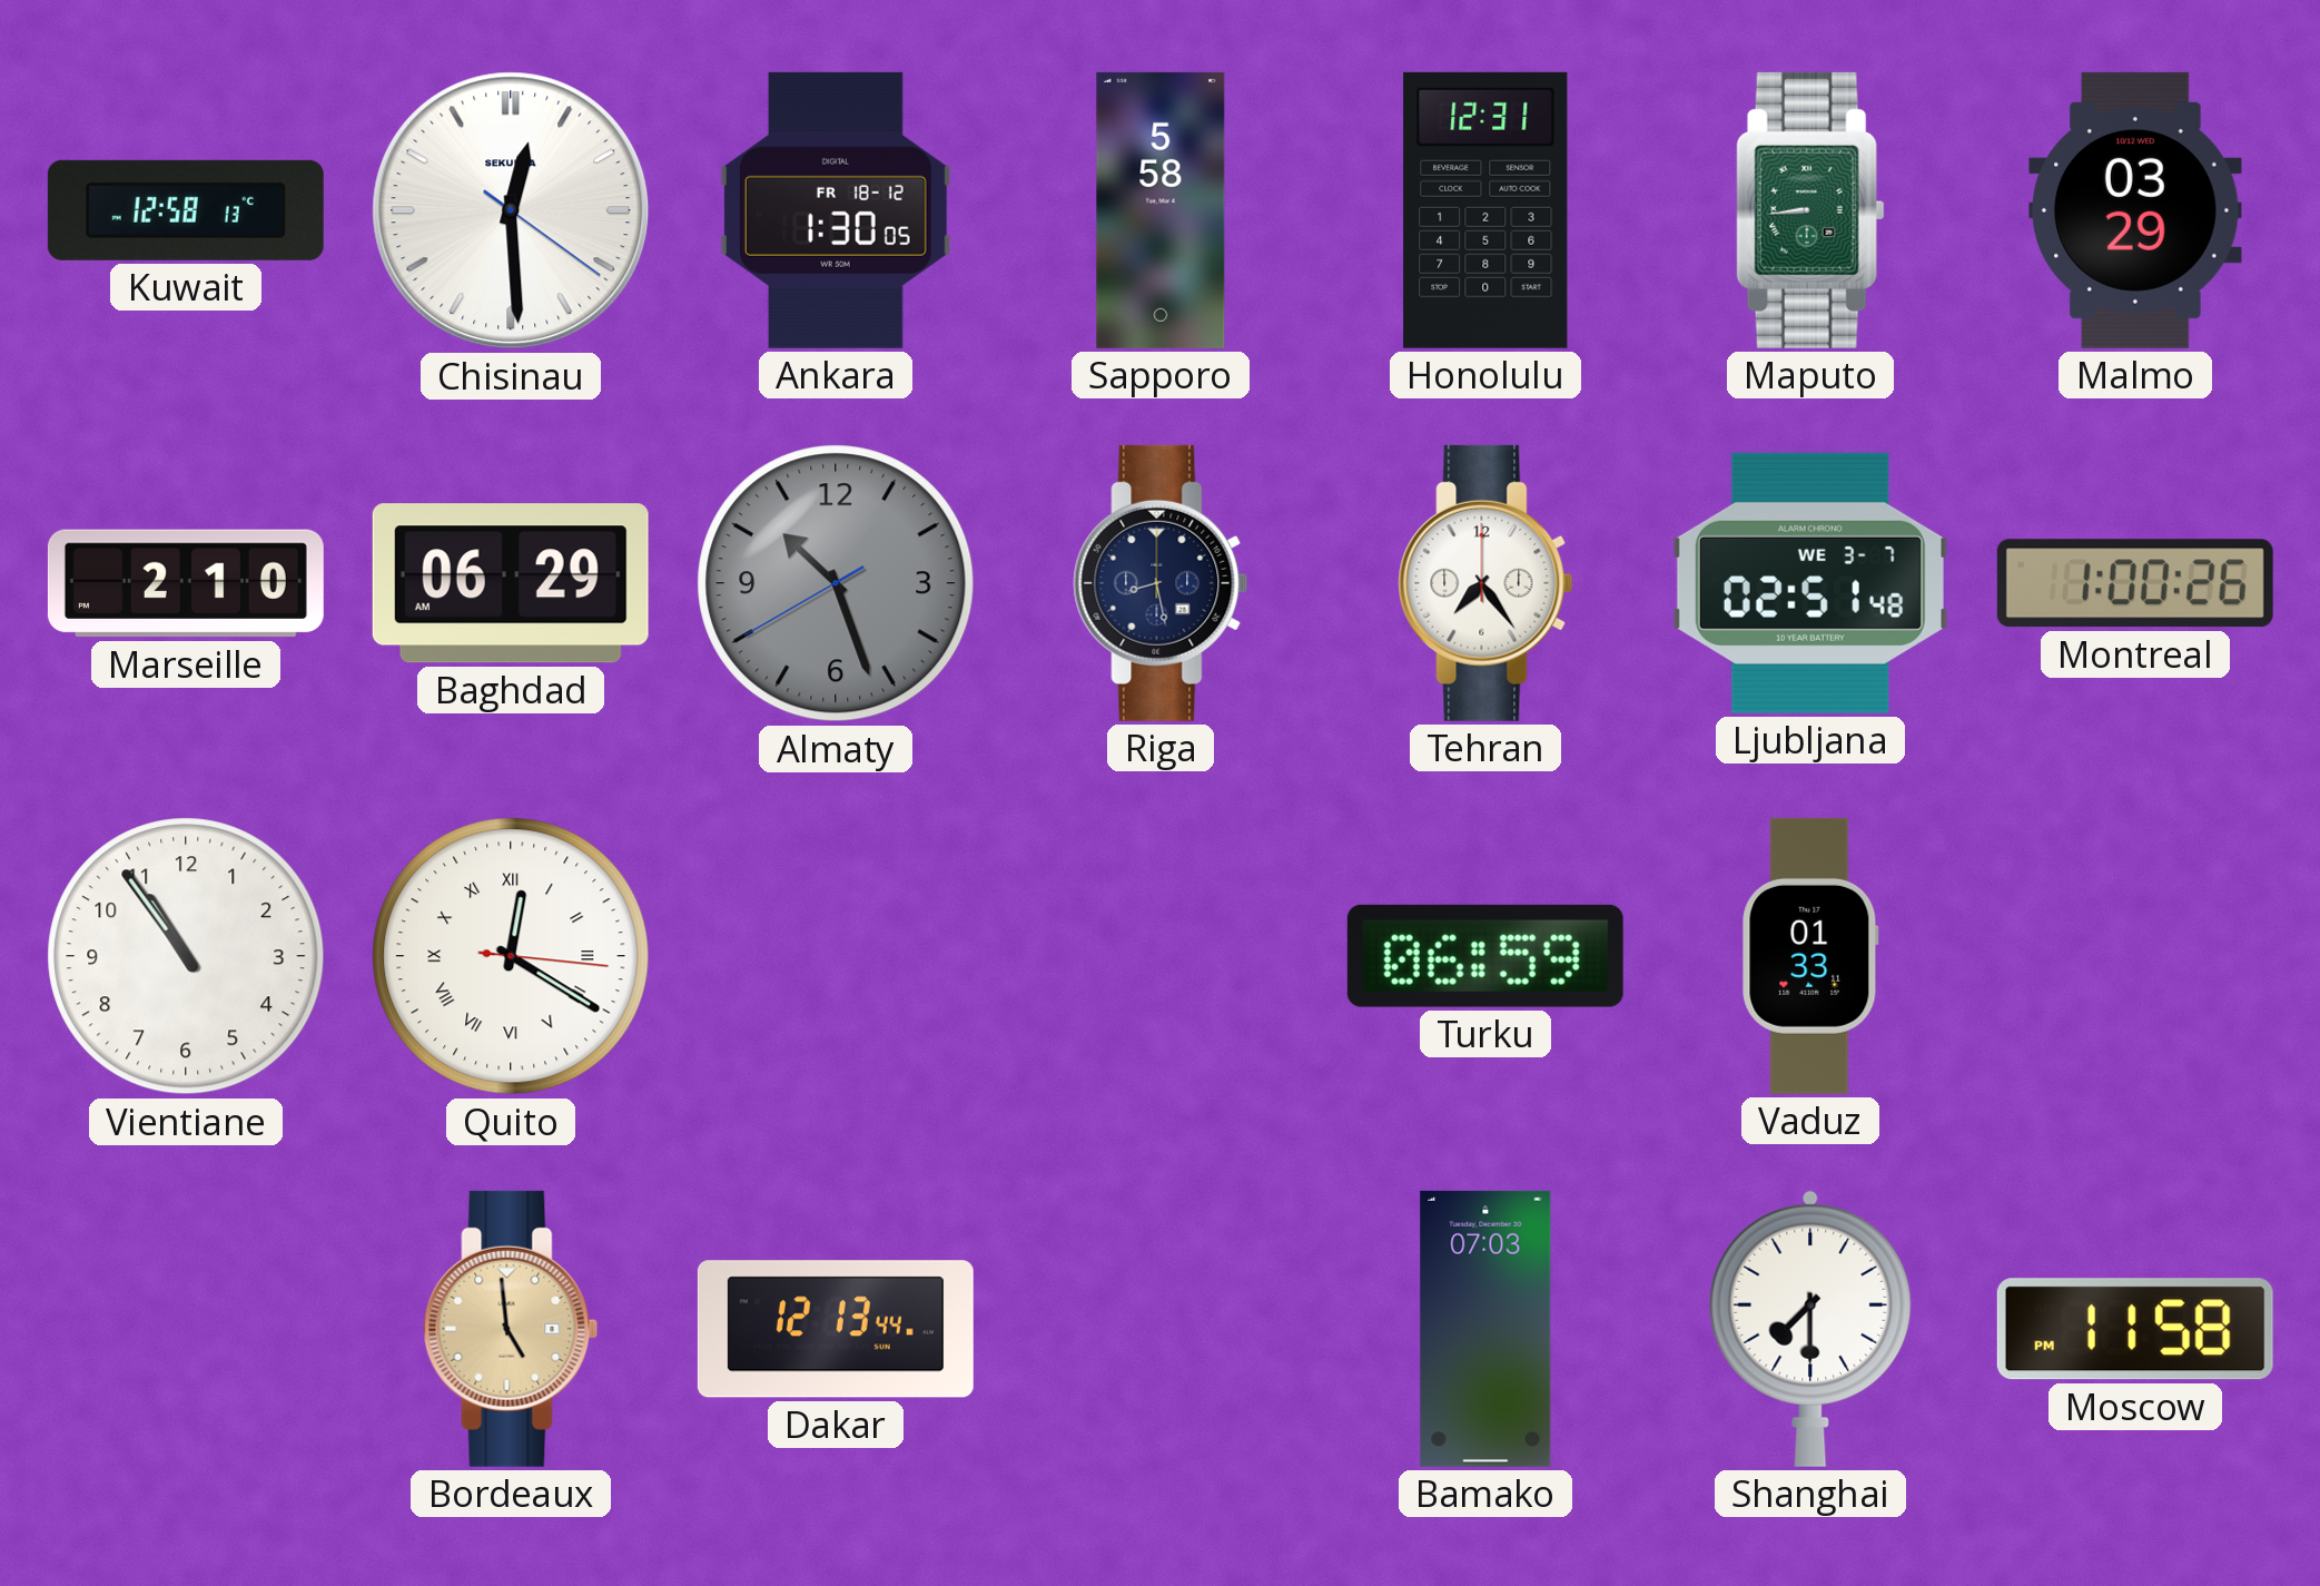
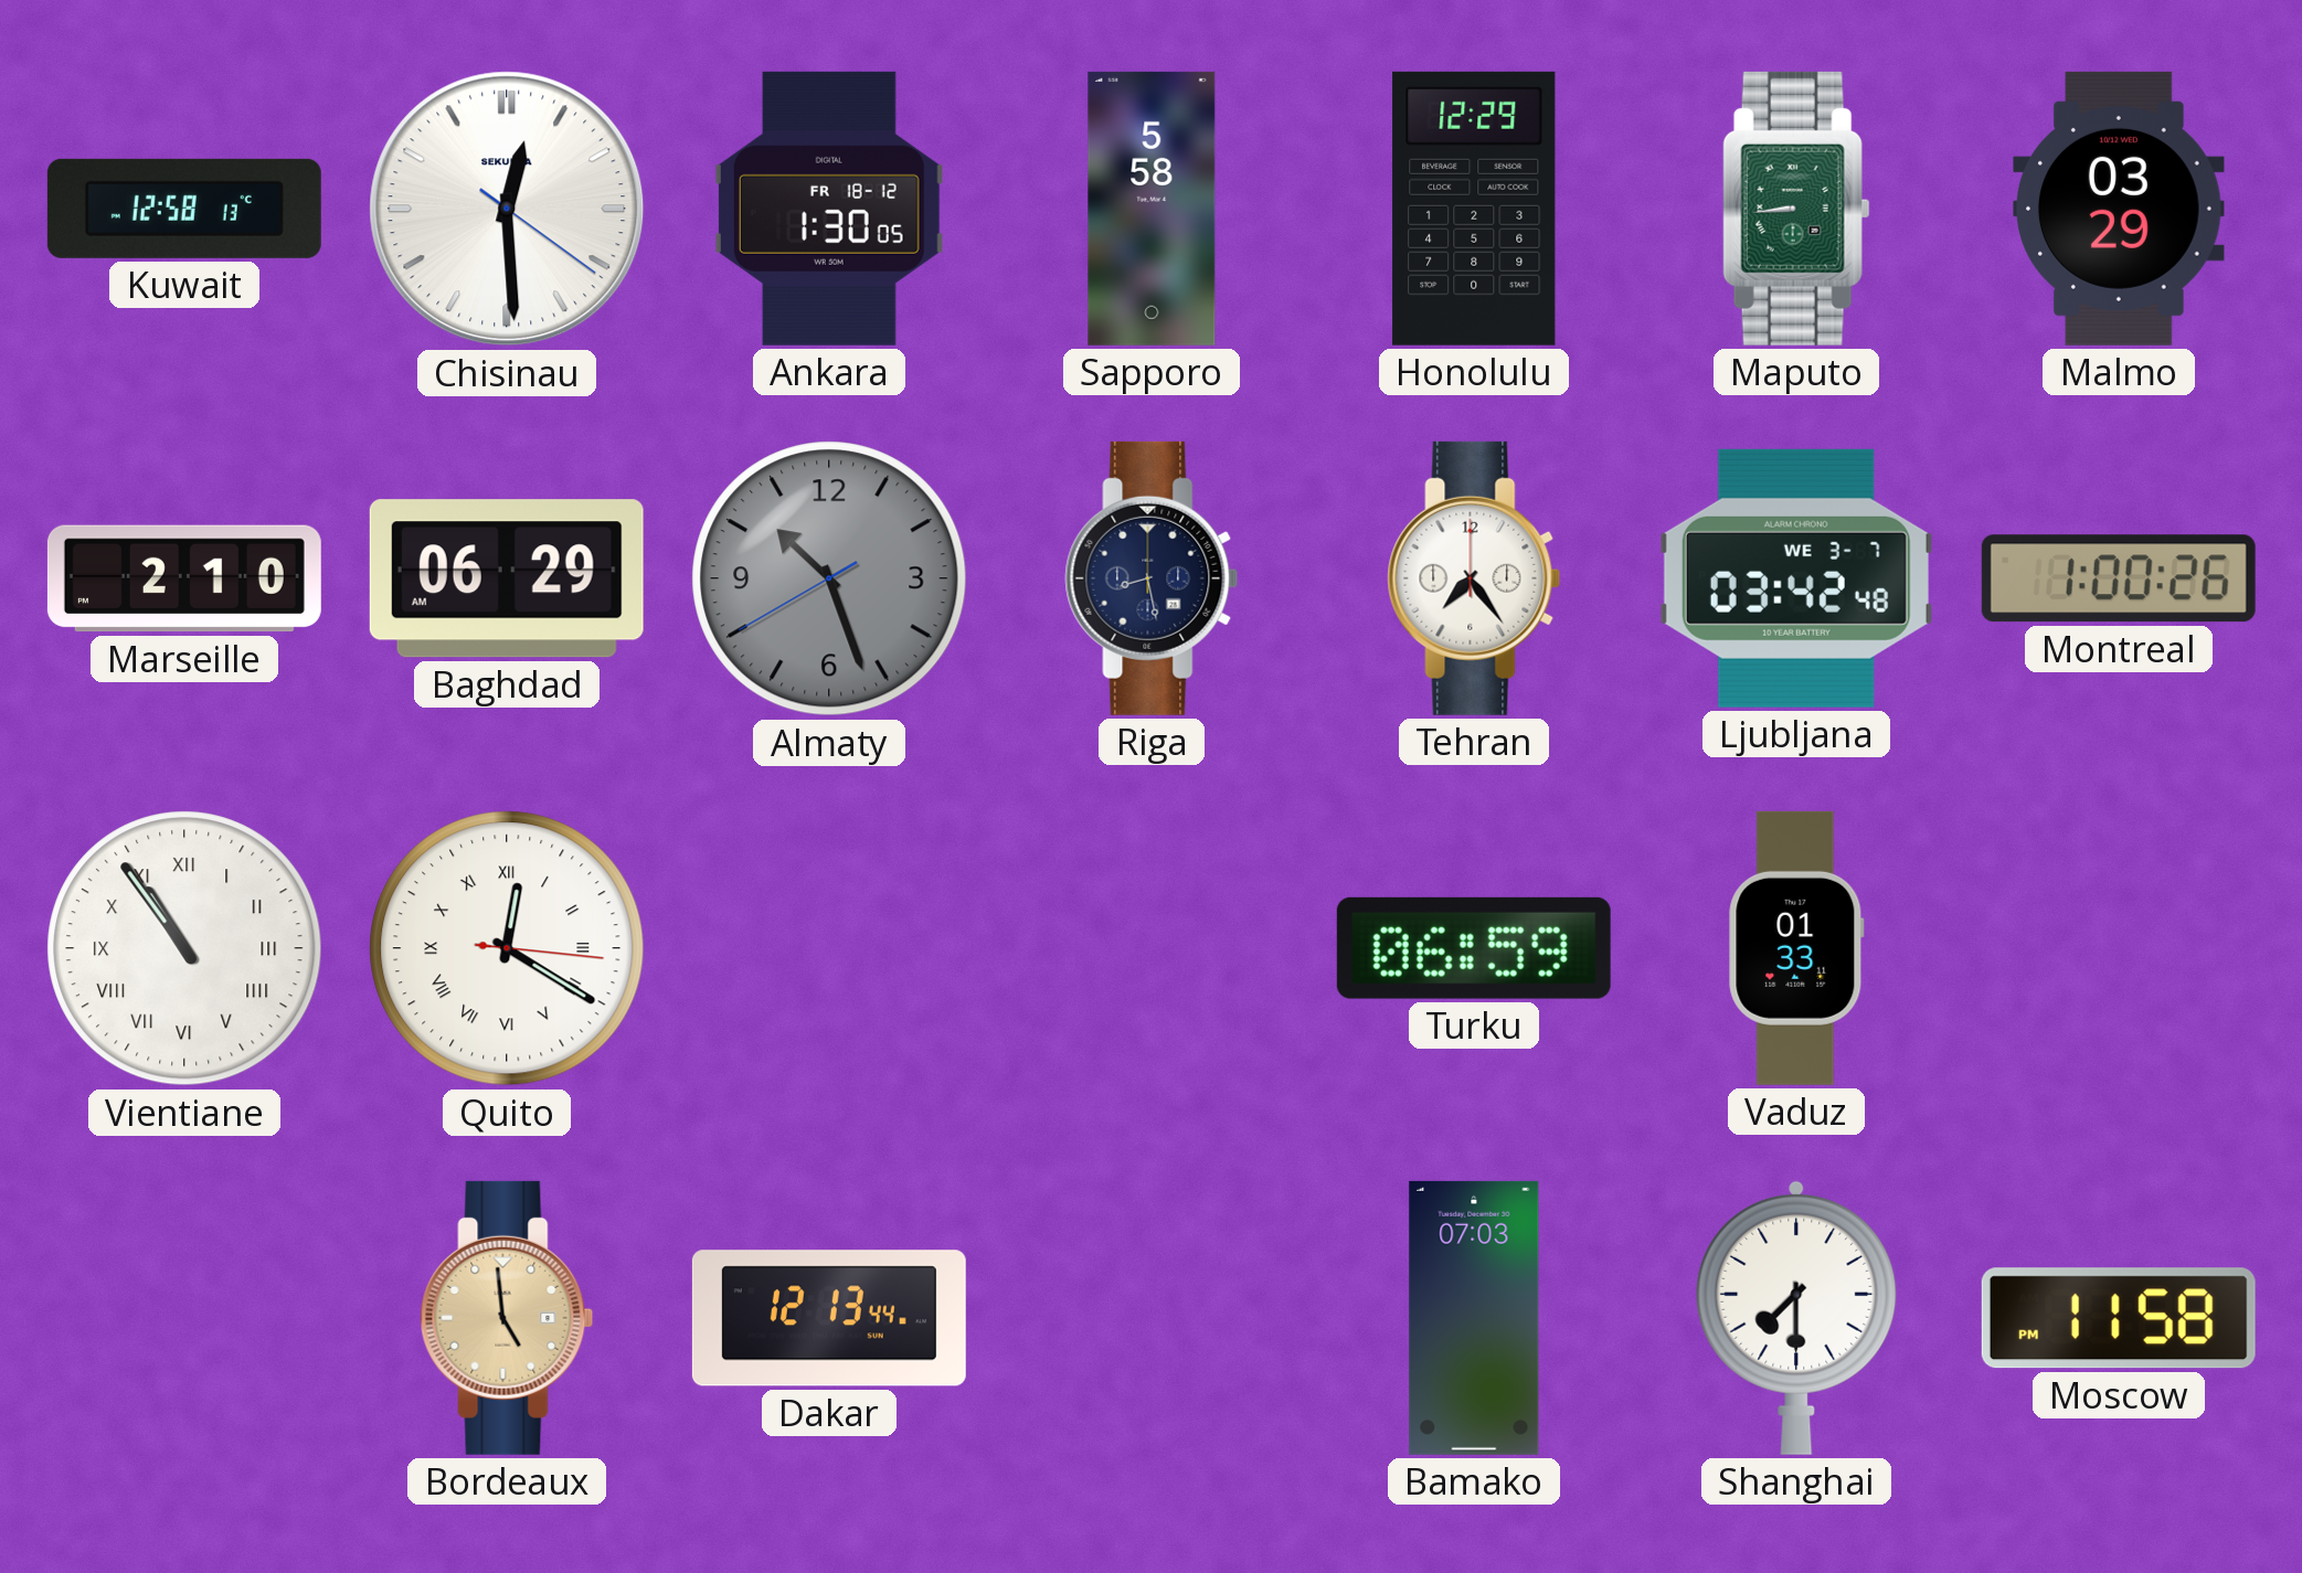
Honolulu: 12:31 -> 12:29 (1474, 209)
Ljubljana: 02:51 -> 03:42 (1796, 578)
Vientiane numerals: Arabic -> Roman (184, 948)
